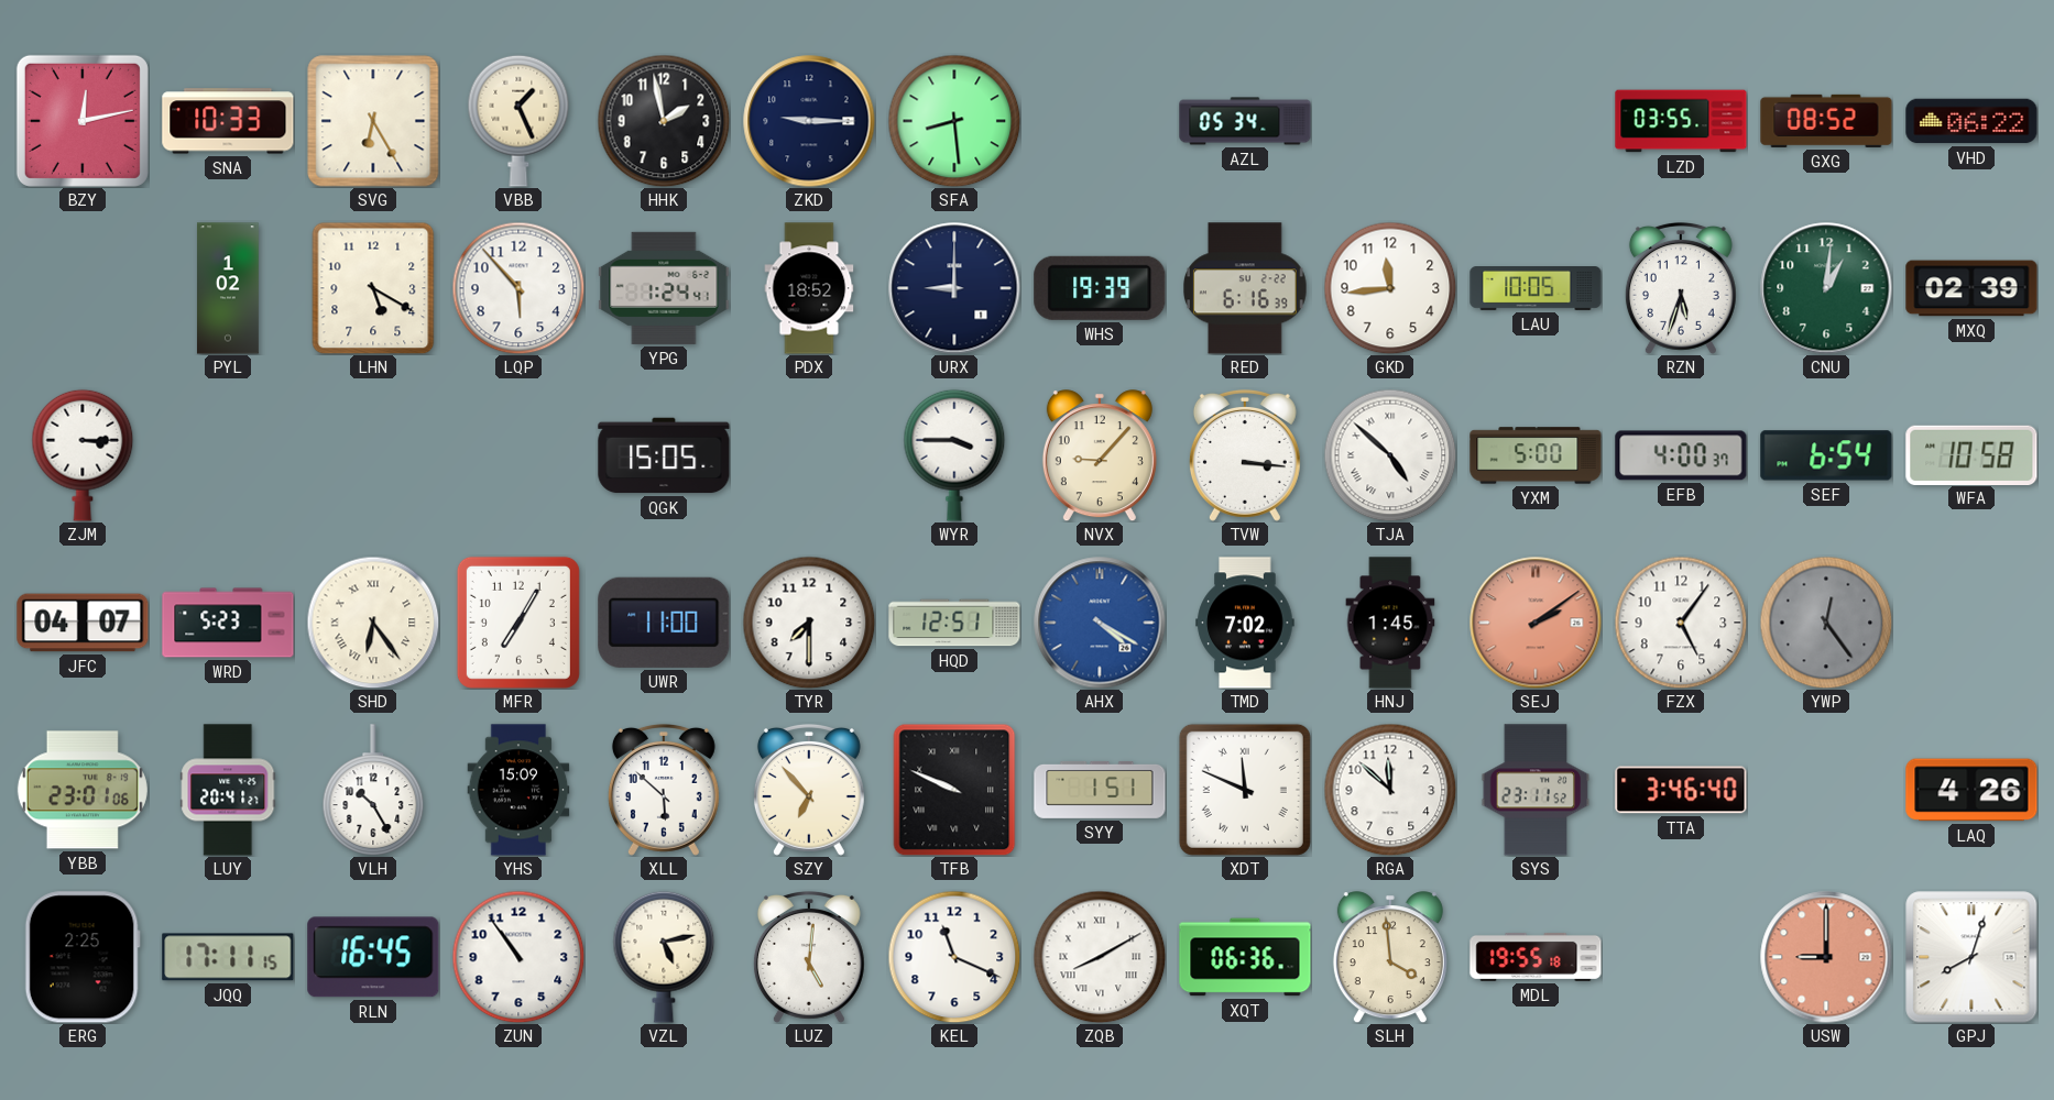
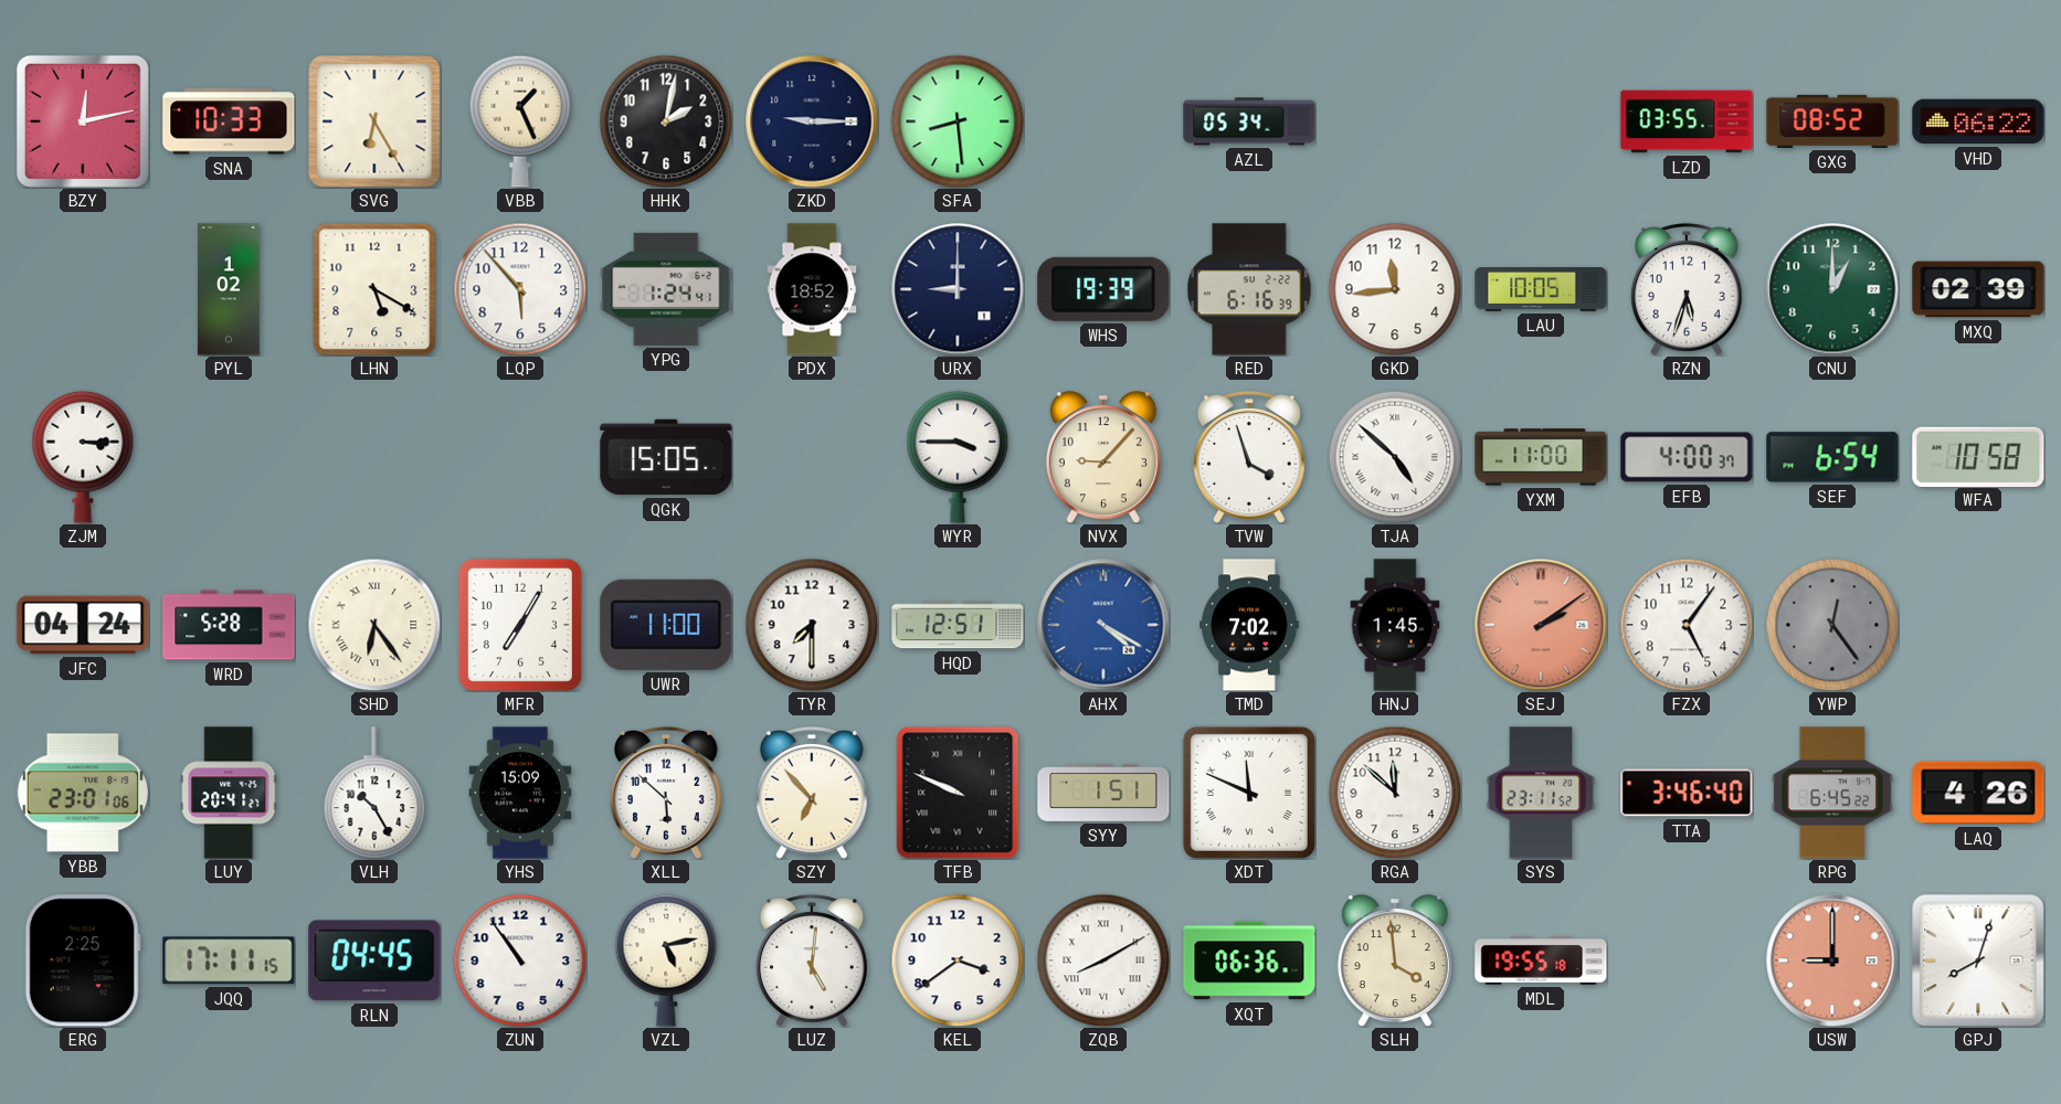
HHK: 1:58 -> 2:02 (666, 121)
CNU: 1:01 -> 1:00 (1832, 289)
TVW: 3:16 -> 3:57 (1249, 457)
YXM: 5:00 -> 11:00 (1541, 457)
JFC: 04:07 -> 04:24 (83, 625)
WRD: 5:23 -> 5:28 (229, 625)
RPG: none -> 6:45 (1832, 793)
RLN: 16:45 -> 04:45 (374, 960)
KEL: 11:19 -> 3:39 (958, 960)
